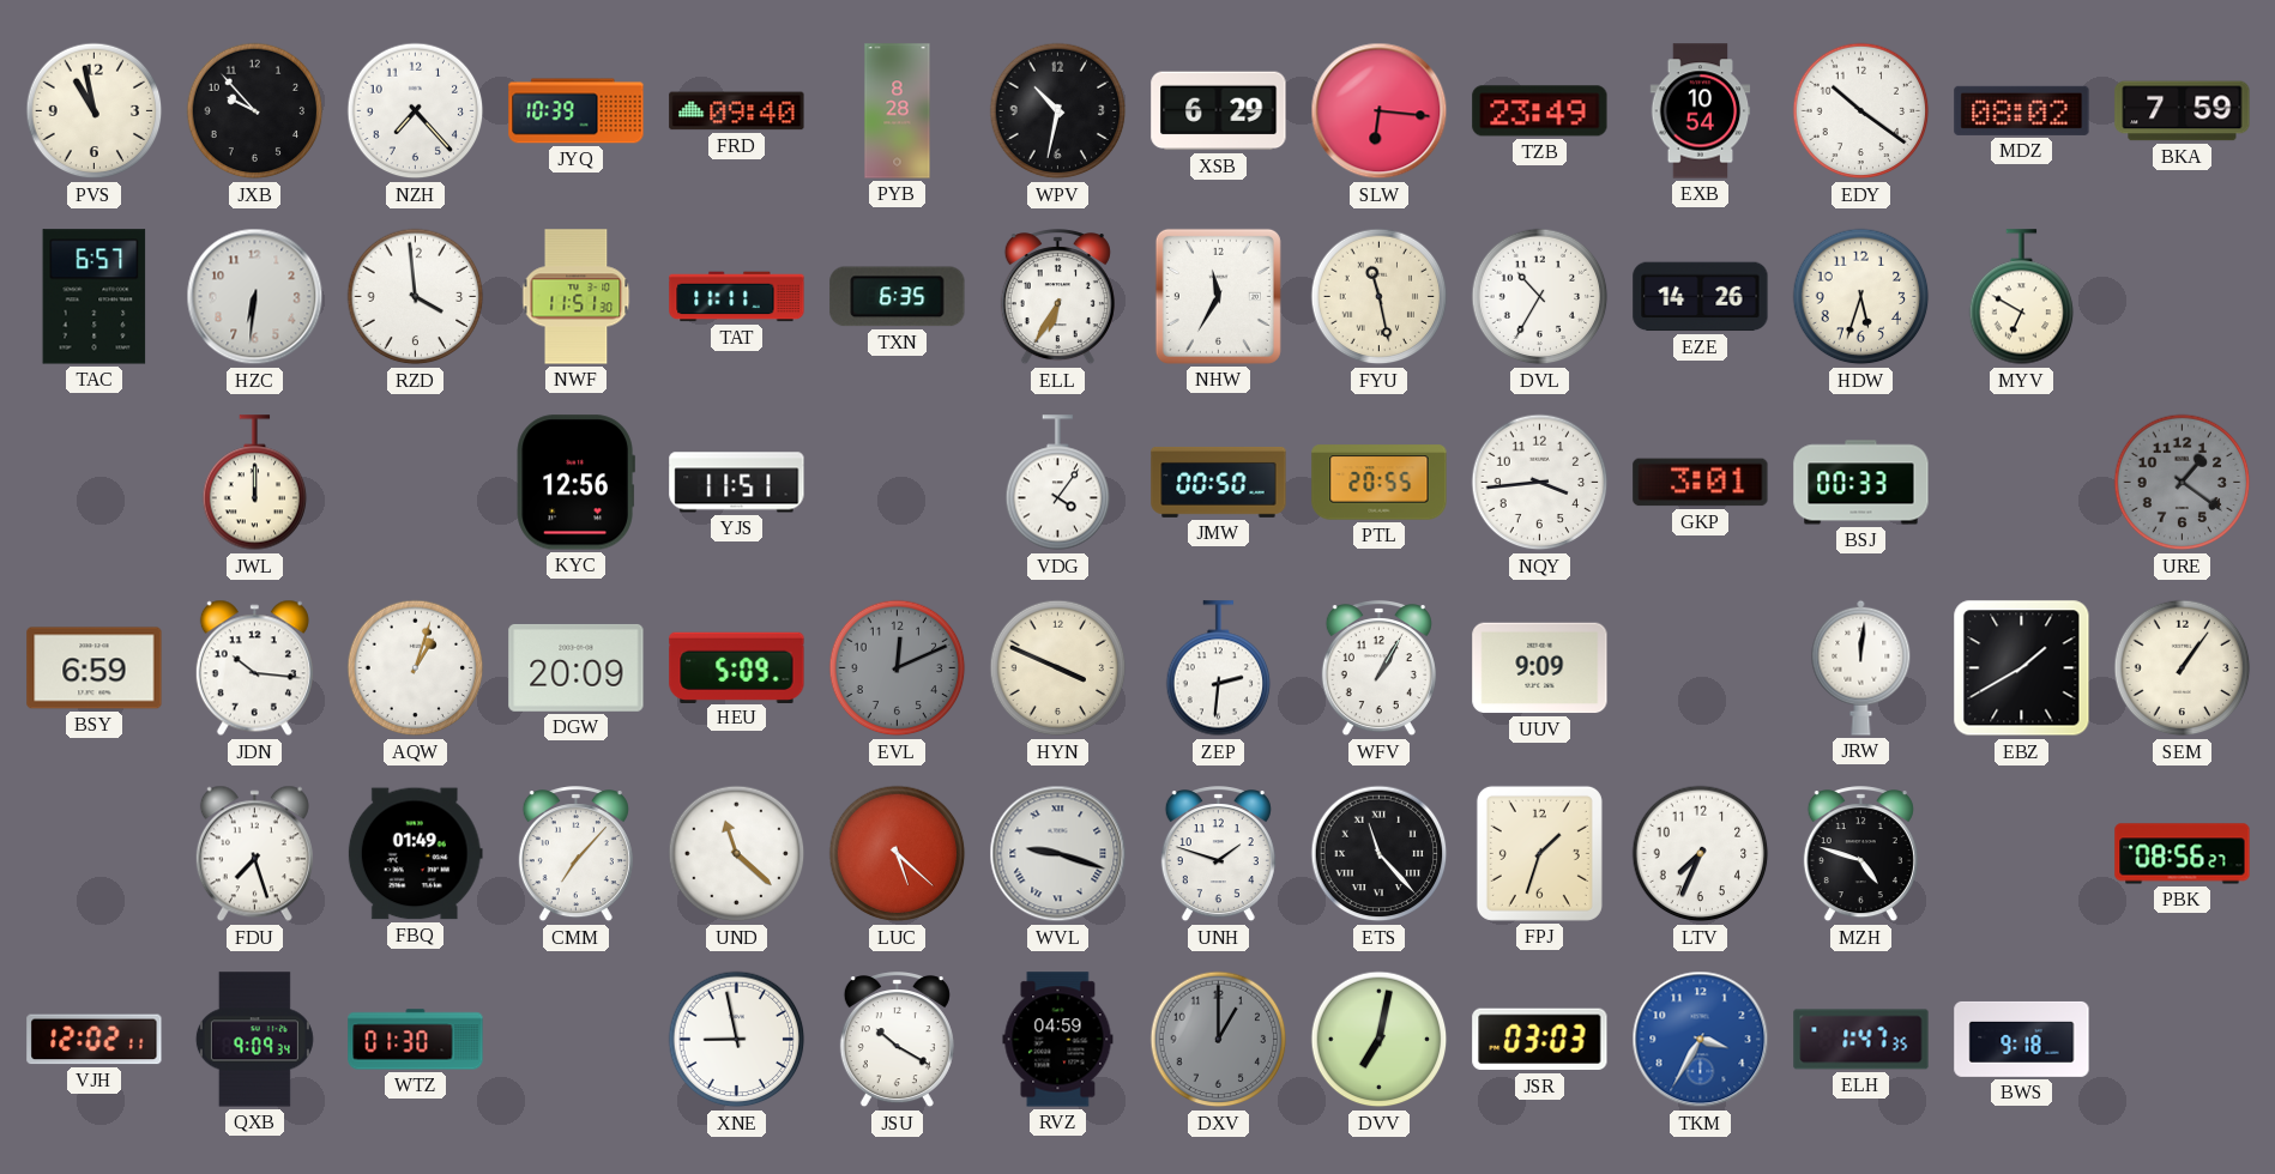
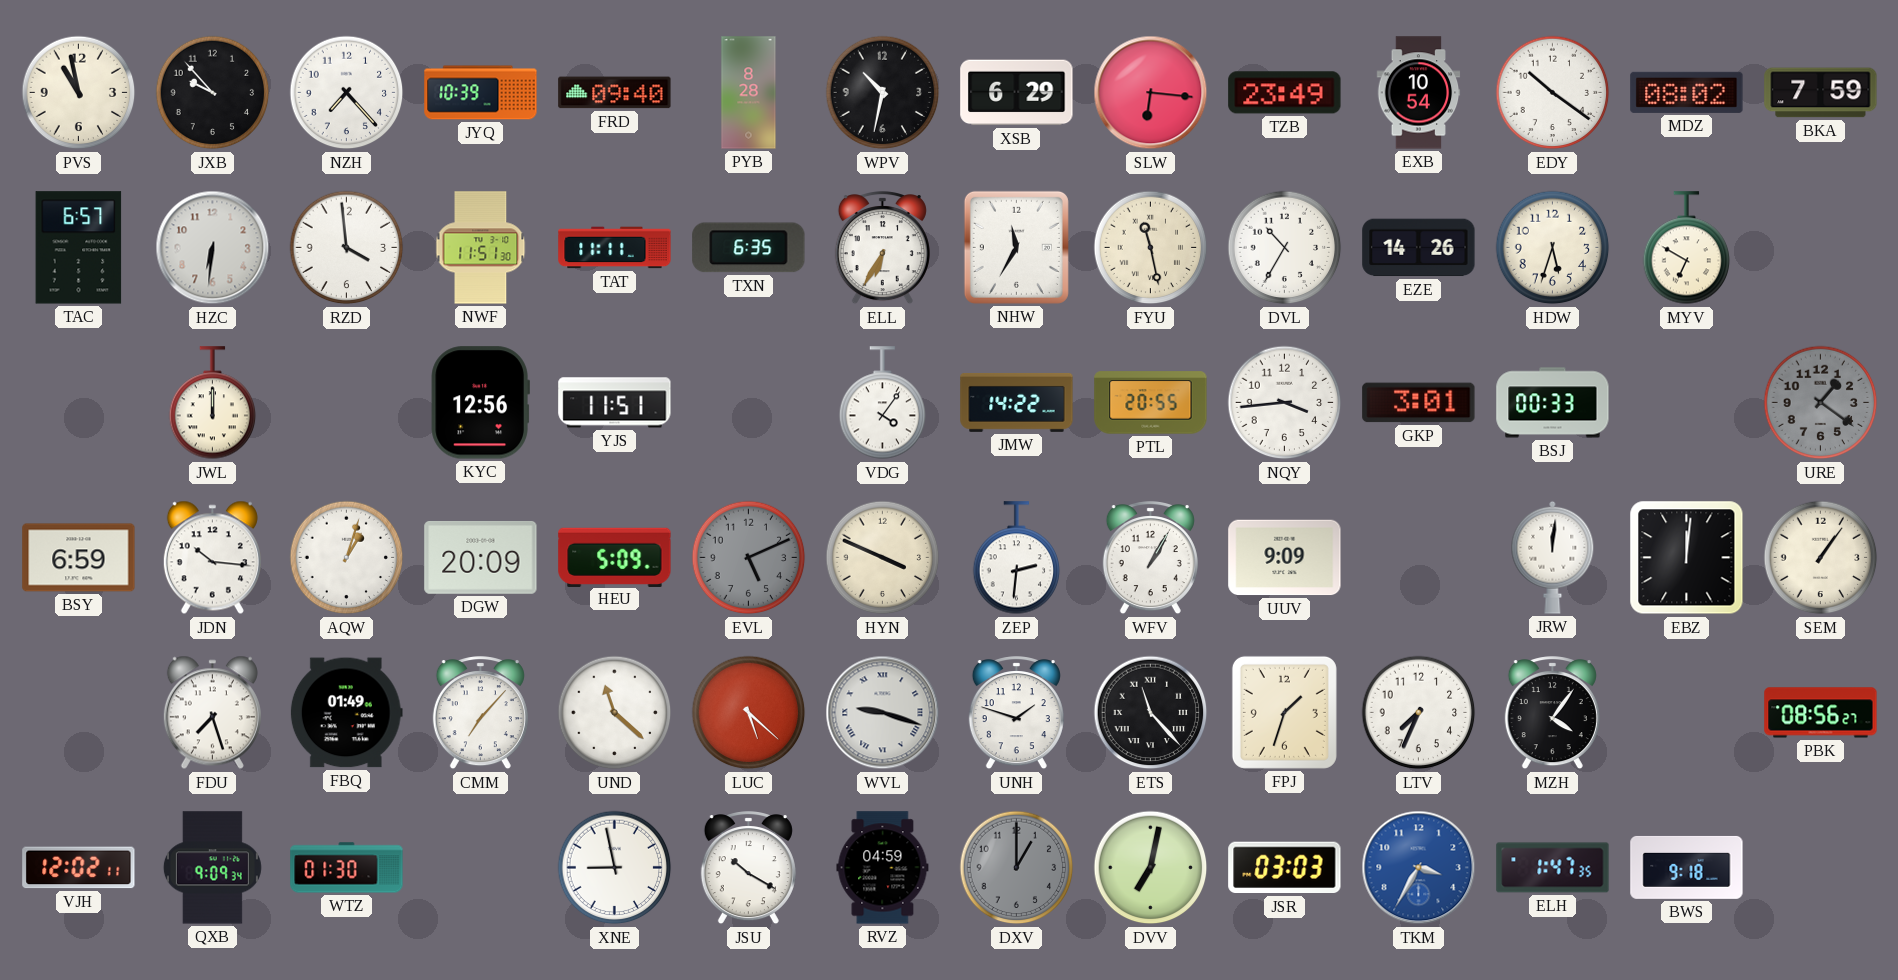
JMW: 00:50 -> 14:22 (1017, 402)
EVL: 12:11 -> 5:11 (749, 558)
EBZ: 1:40 -> 12:01 (1687, 558)
MZH: 4:48 -> 4:06 (1552, 713)
